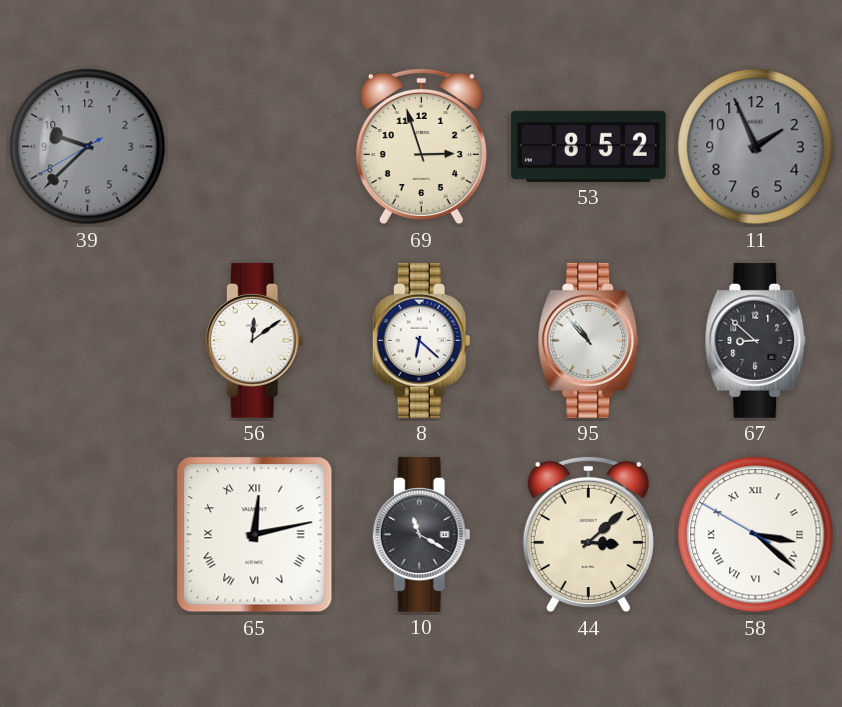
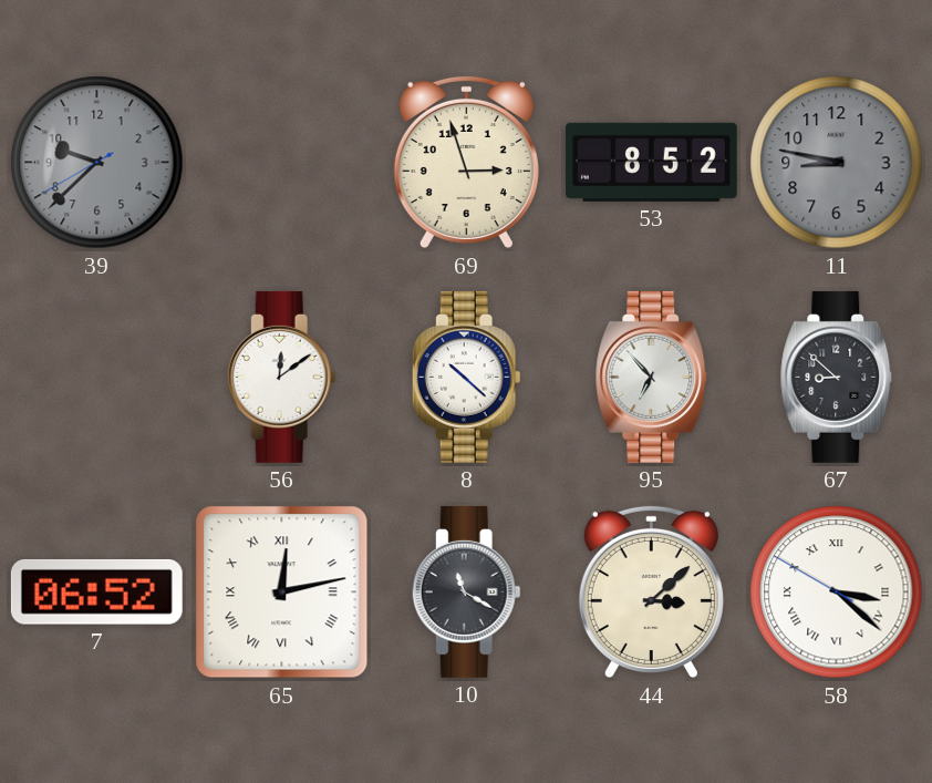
11: 1:56 -> 8:47 (837, 163)
8: 6:22 -> 10:22 (466, 377)
95: 10:53 -> 6:53 (652, 377)
7: none -> 06:52 (96, 591)
